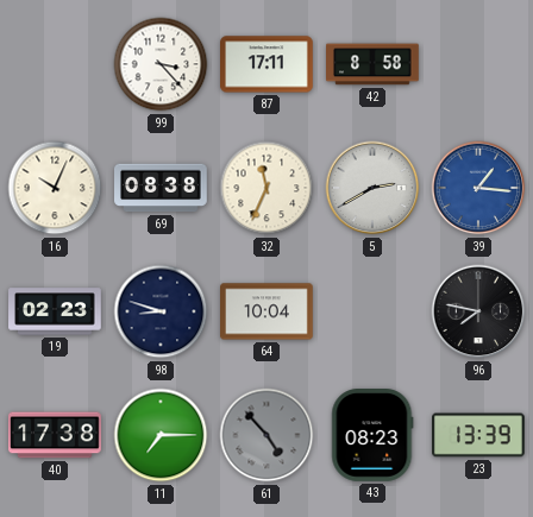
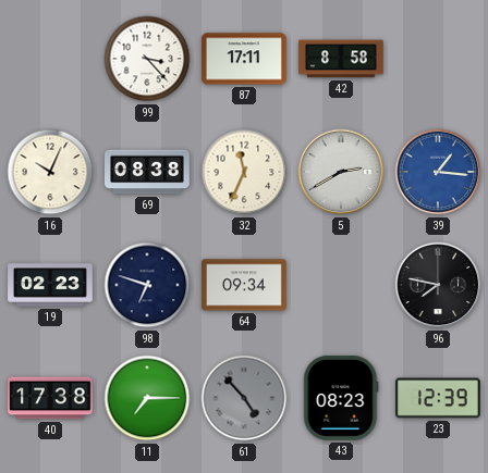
98: 8:48 -> 6:48 (147, 285)
64: 10:04 -> 09:34 (245, 285)
23: 13:39 -> 12:39 (439, 398)
